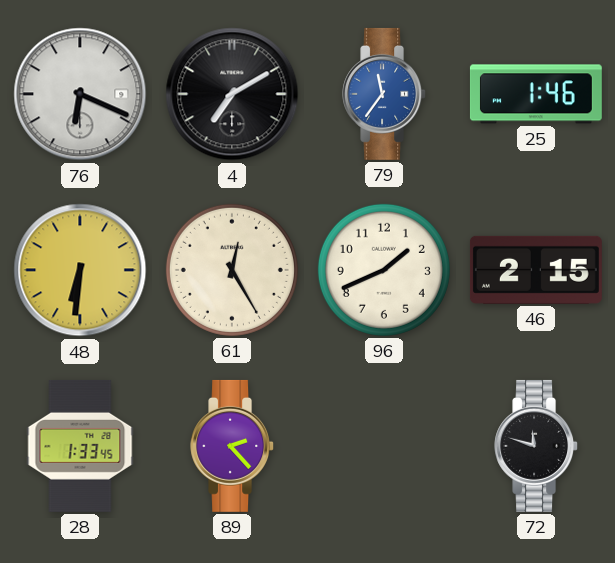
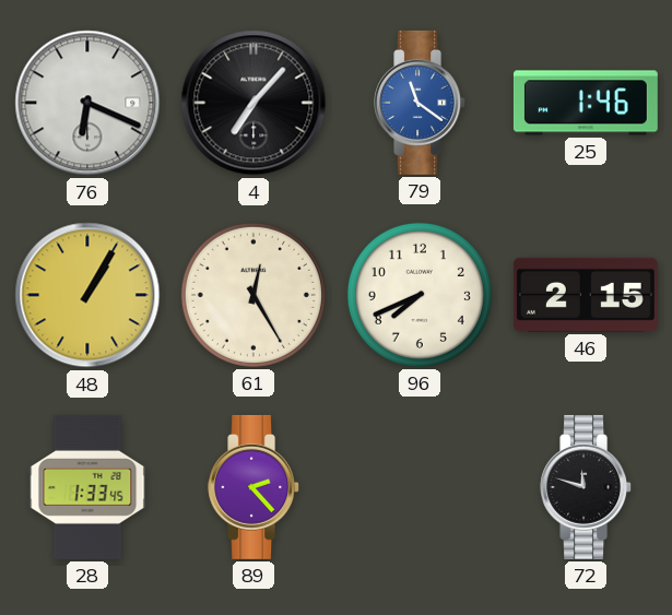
4: 7:10 -> 7:07 (254, 103)
79: 11:36 -> 11:21 (421, 103)
48: 6:31 -> 1:05 (87, 295)
96: 1:41 -> 7:41 (420, 295)
